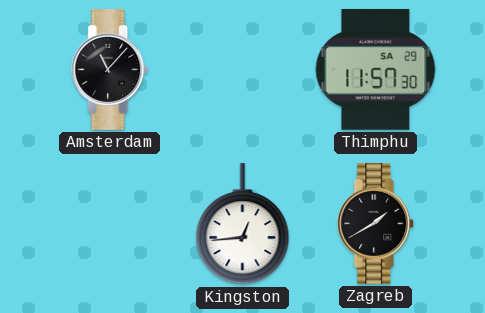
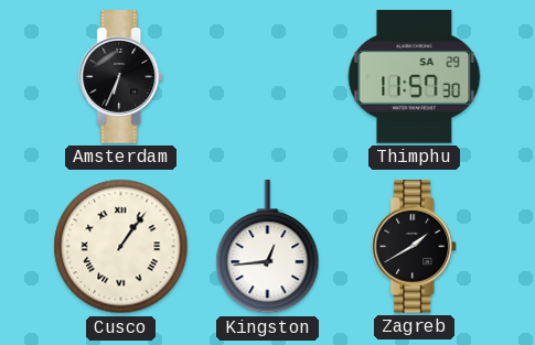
Amsterdam: 11:07 -> 6:34 (121, 77)
Cusco: none -> 1:06 (121, 247)
